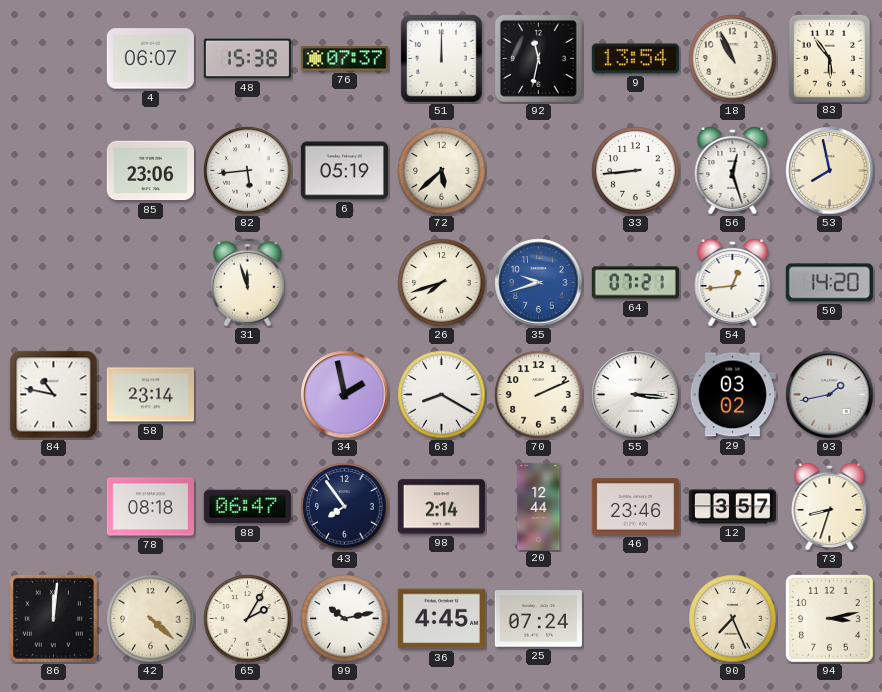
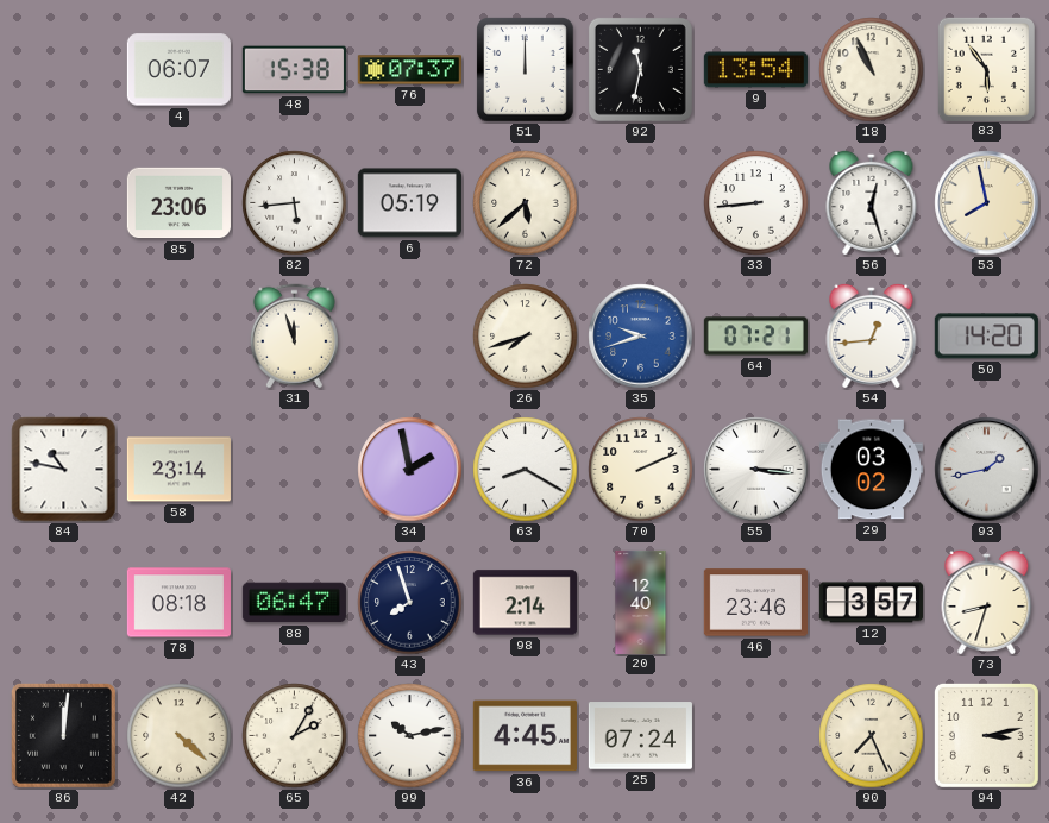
43: 7:54 -> 7:57 (410, 603)
20: 12:44 -> 12:40 (641, 602)
